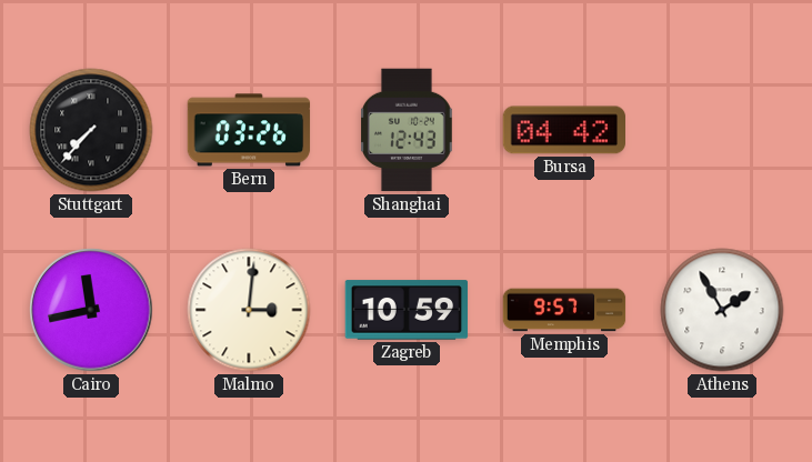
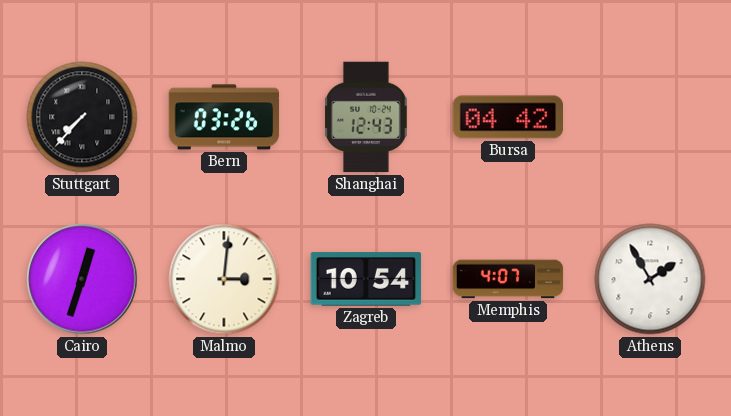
Cairo: 11:43 -> 12:33 (82, 279)
Zagreb: 10:59 -> 10:54 (366, 279)
Memphis: 9:57 -> 4:07 (508, 279)
